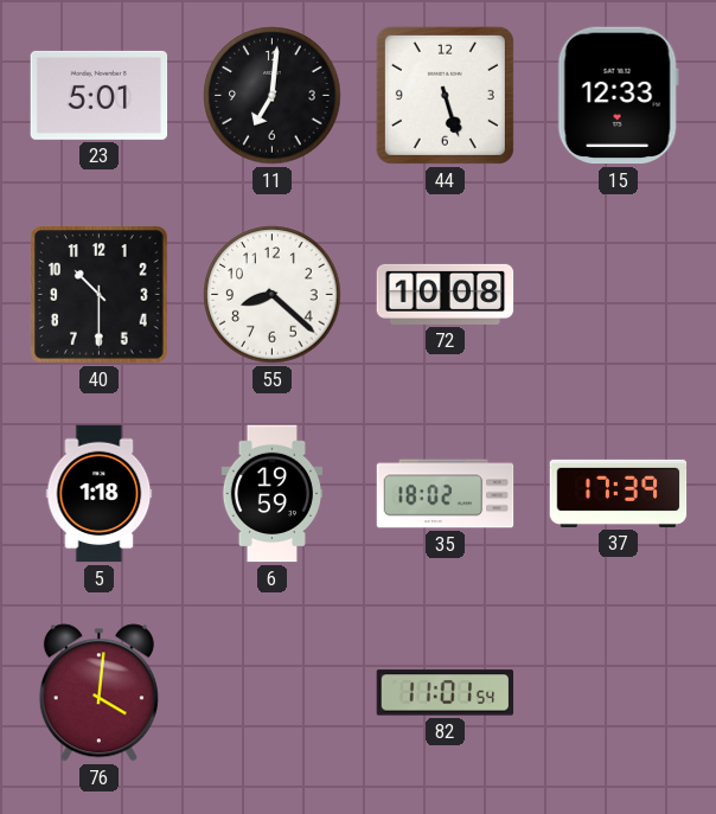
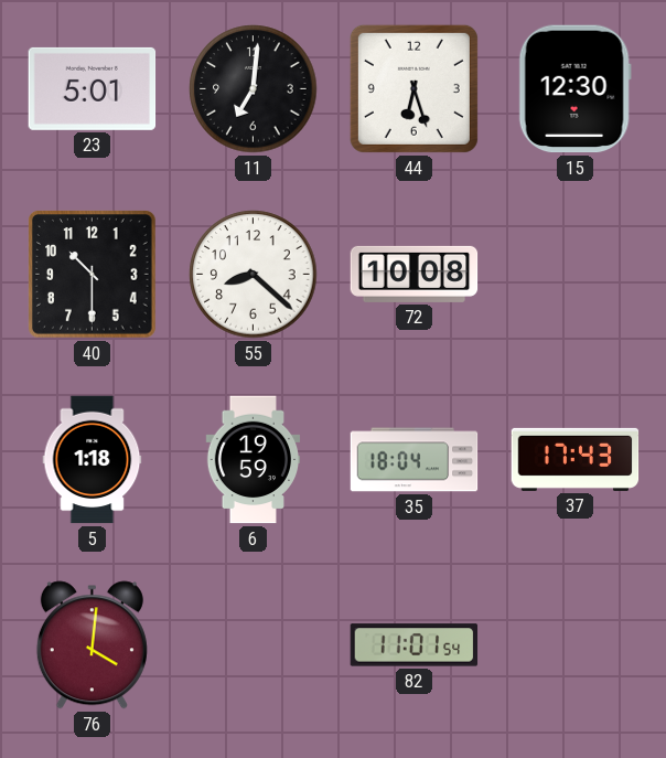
44: 5:27 -> 6:27 (413, 88)
15: 12:33 -> 12:30 (574, 89)
35: 18:02 -> 18:04 (415, 460)
37: 17:39 -> 17:43 (576, 459)
